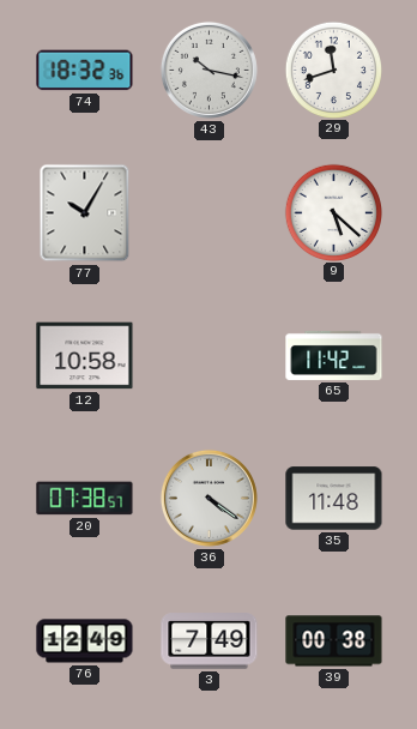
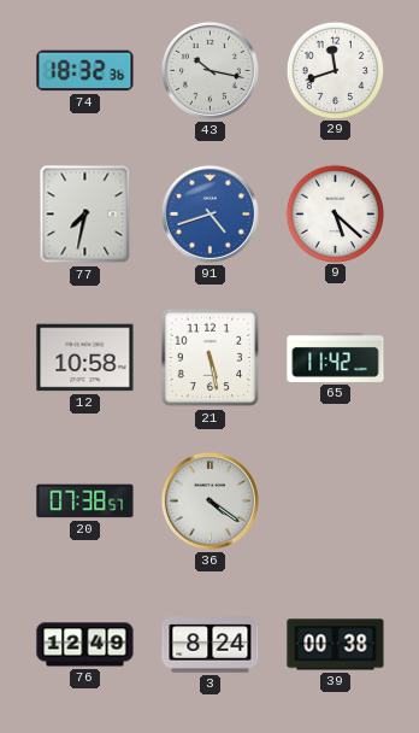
77: 10:05 -> 7:32 (85, 215)
91: none -> 4:42 (209, 213)
21: none -> 5:28 (211, 358)
35: 11:48 -> none (334, 499)
3: 7:49 -> 8:24 (211, 645)
